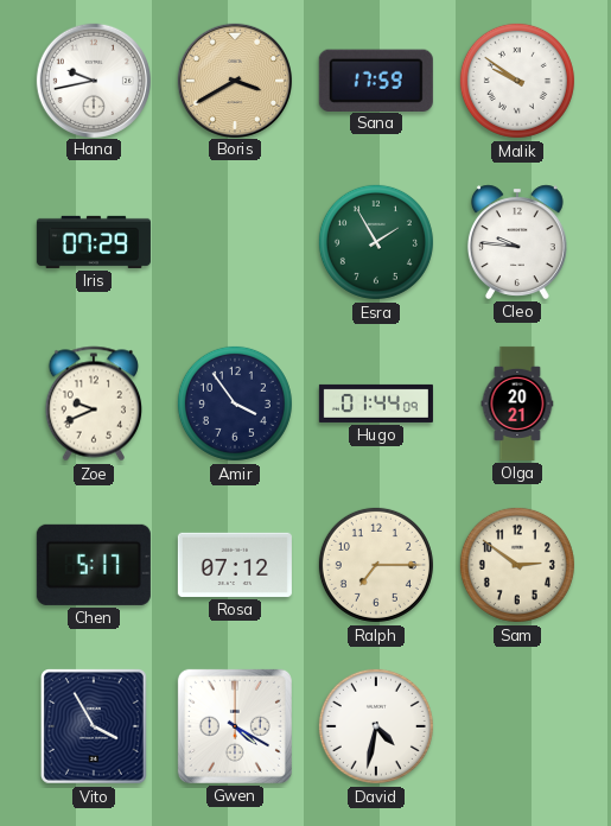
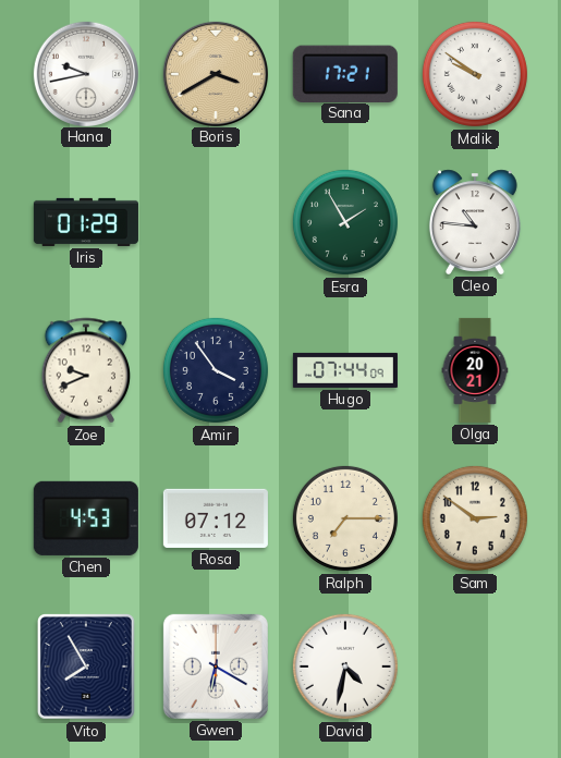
Sana: 17:59 -> 17:21 (345, 73)
Iris: 07:29 -> 01:29 (86, 222)
Cleo: 9:46 -> 10:46 (475, 222)
Hugo: 01:44 -> 07:44 (345, 370)
Chen: 5:17 -> 4:53 (86, 518)
Vito: 3:55 -> 7:55 (86, 668)
Gwen: 4:20 -> 6:20 (216, 667)
